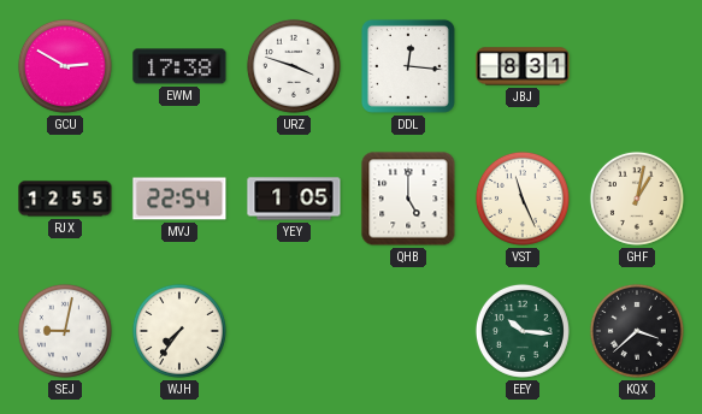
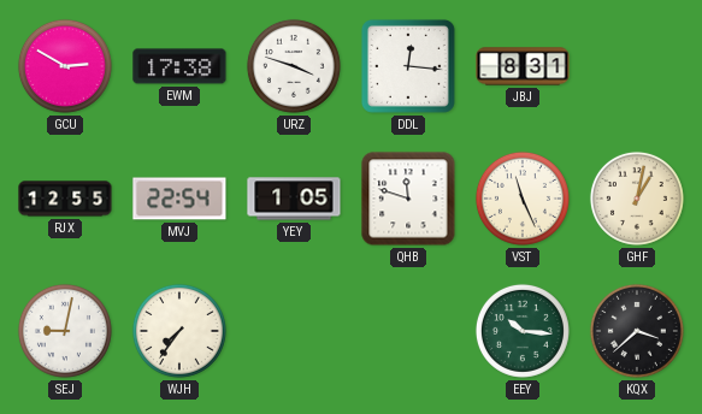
QHB: 5:00 -> 11:48 (408, 199)
